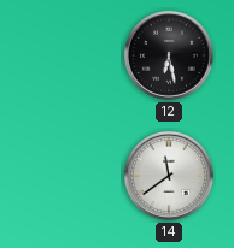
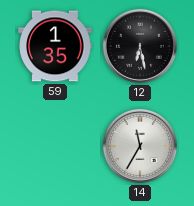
59: none -> 1:35 (55, 46)
14: 11:39 -> 11:35 (140, 146)
